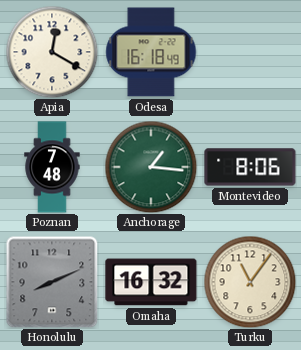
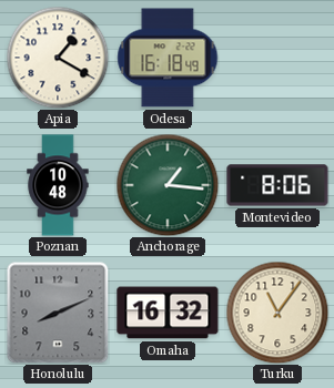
Apia: 12:20 -> 1:20 (58, 58)
Poznan: 7:48 -> 10:48 (58, 185)
